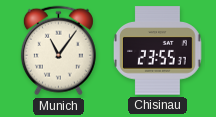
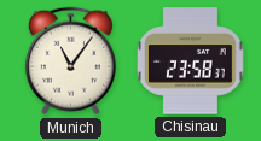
Chisinau: 23:55 -> 23:58 (191, 61)
